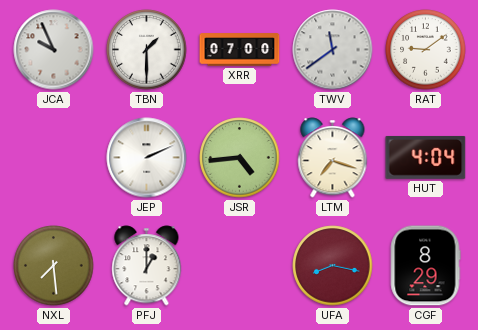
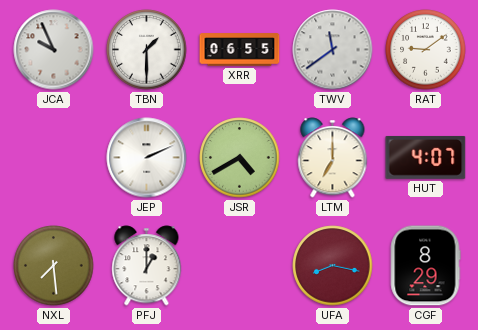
XRR: 07:00 -> 06:55 (240, 50)
JSR: 4:44 -> 4:40 (240, 158)
LTM: 7:18 -> 7:00 (333, 158)
HUT: 4:04 -> 4:07 (426, 157)
